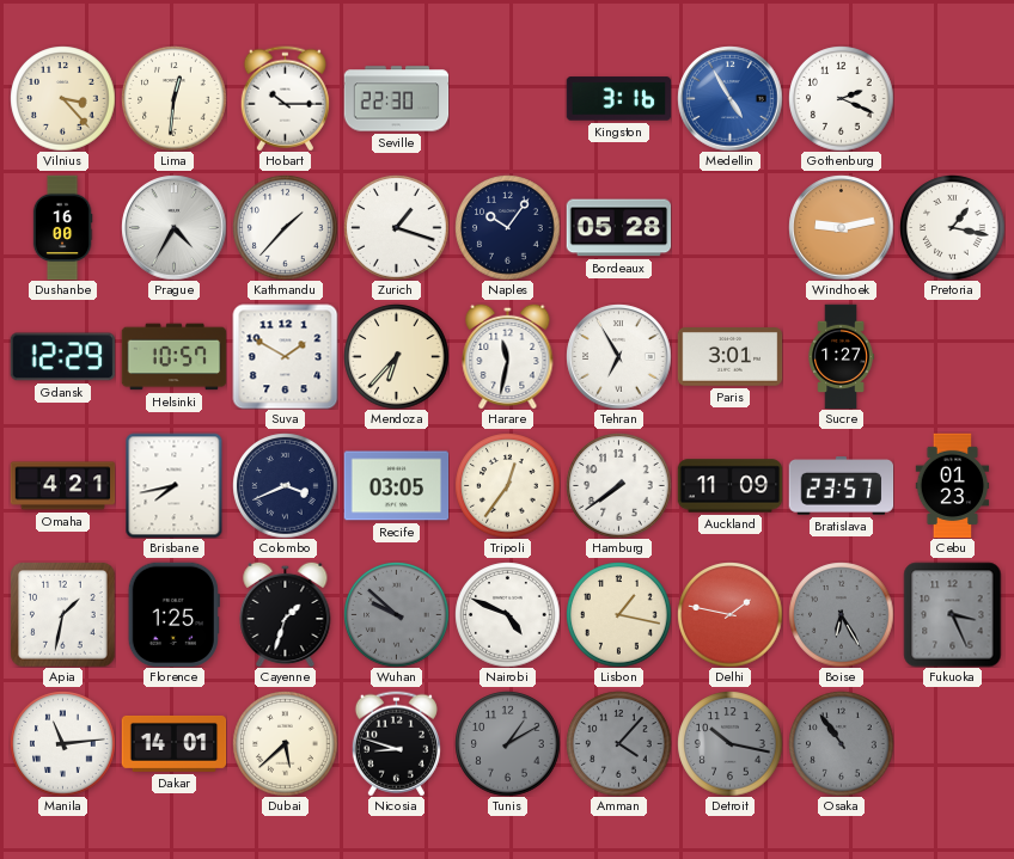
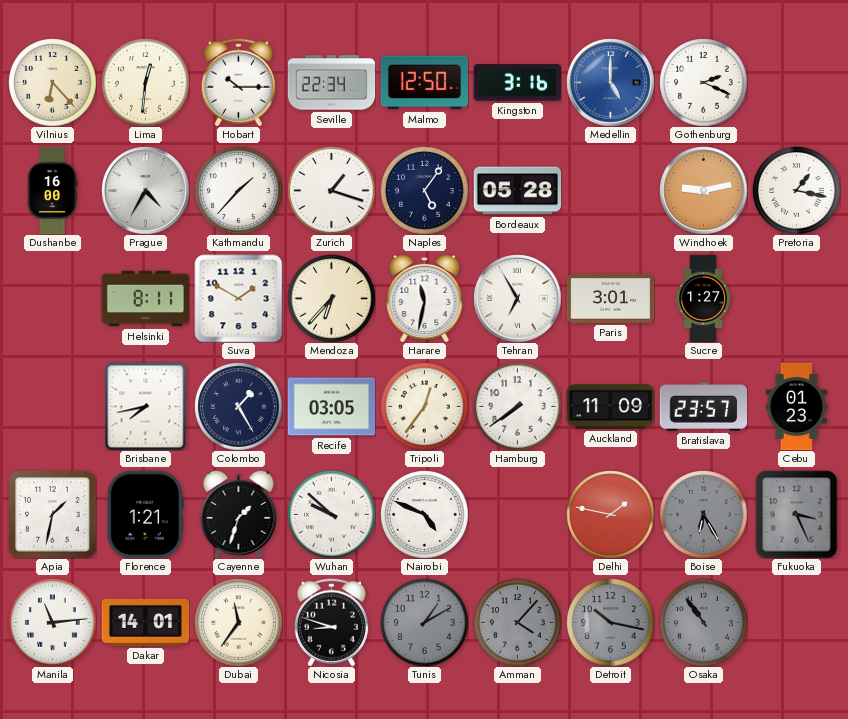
Vilnius: 3:23 -> 6:23 (52, 82)
Seville: 22:30 -> 22:34 (331, 83)
Malmo: none -> 12:50 (424, 83)
Medellin: 4:55 -> 5:00 (610, 82)
Naples: 10:06 -> 5:06 (424, 190)
Gdansk: 12:29 -> none (62, 357)
Helsinki: 10:57 -> 8:11 (145, 299)
Omaha: 4:21 -> none (62, 486)
Colombo: 3:41 -> 1:25 (238, 406)
Florence: 1:25 -> 1:21 (145, 514)
Wuhan dial: grey -> white (331, 514)
Lisbon: 1:17 -> none (618, 614)
Dubai: 5:38 -> 11:36 (238, 622)
